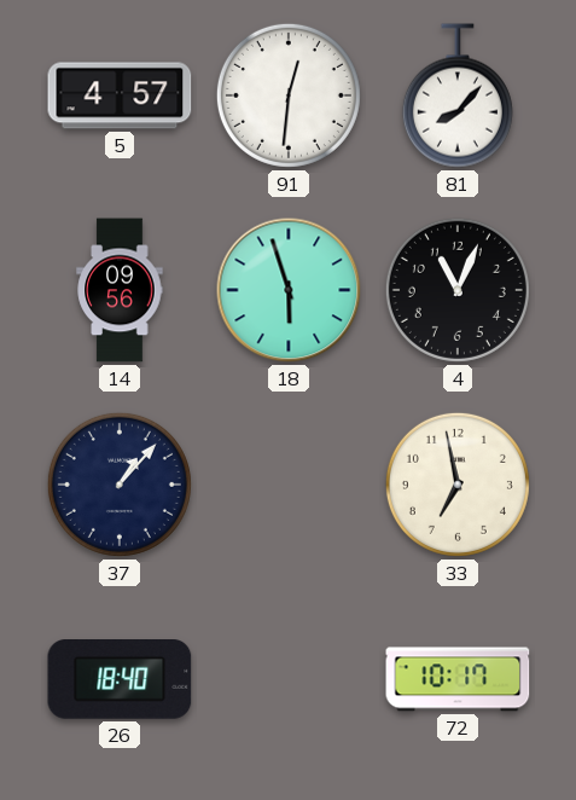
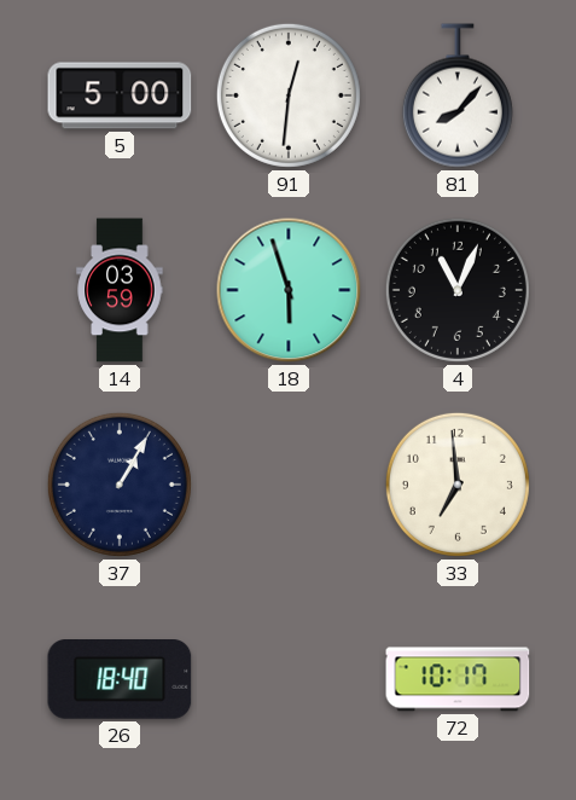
5: 4:57 -> 5:00 (120, 95)
14: 09:56 -> 03:59 (120, 290)
37: 1:07 -> 1:05 (120, 485)
33: 6:58 -> 6:59 (458, 485)
